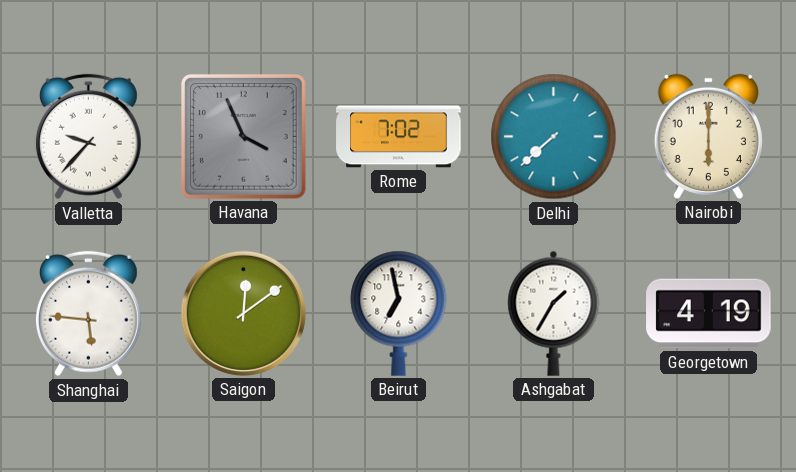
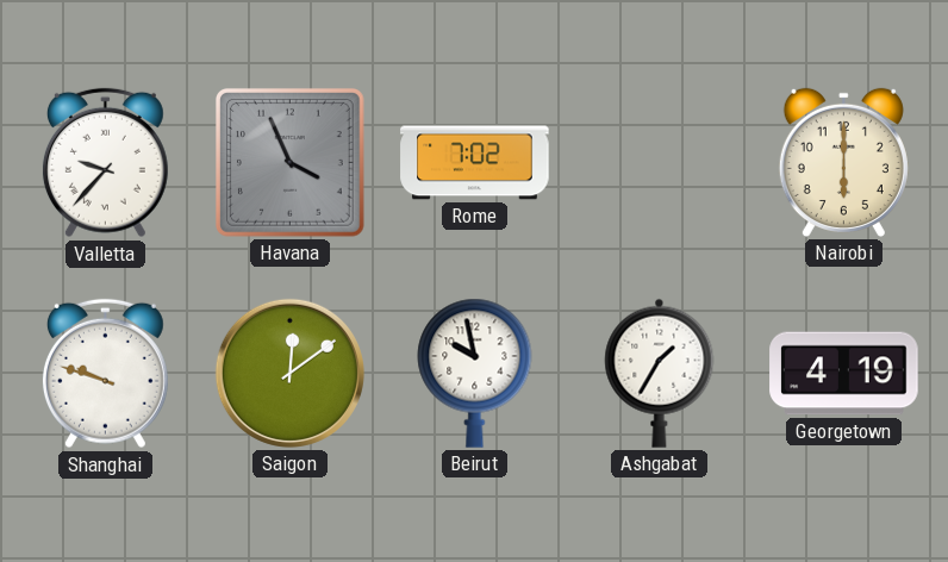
Delhi: 7:38 -> none (554, 137)
Shanghai: 5:46 -> 9:48 (105, 374)
Beirut: 6:58 -> 9:58 (475, 373)
